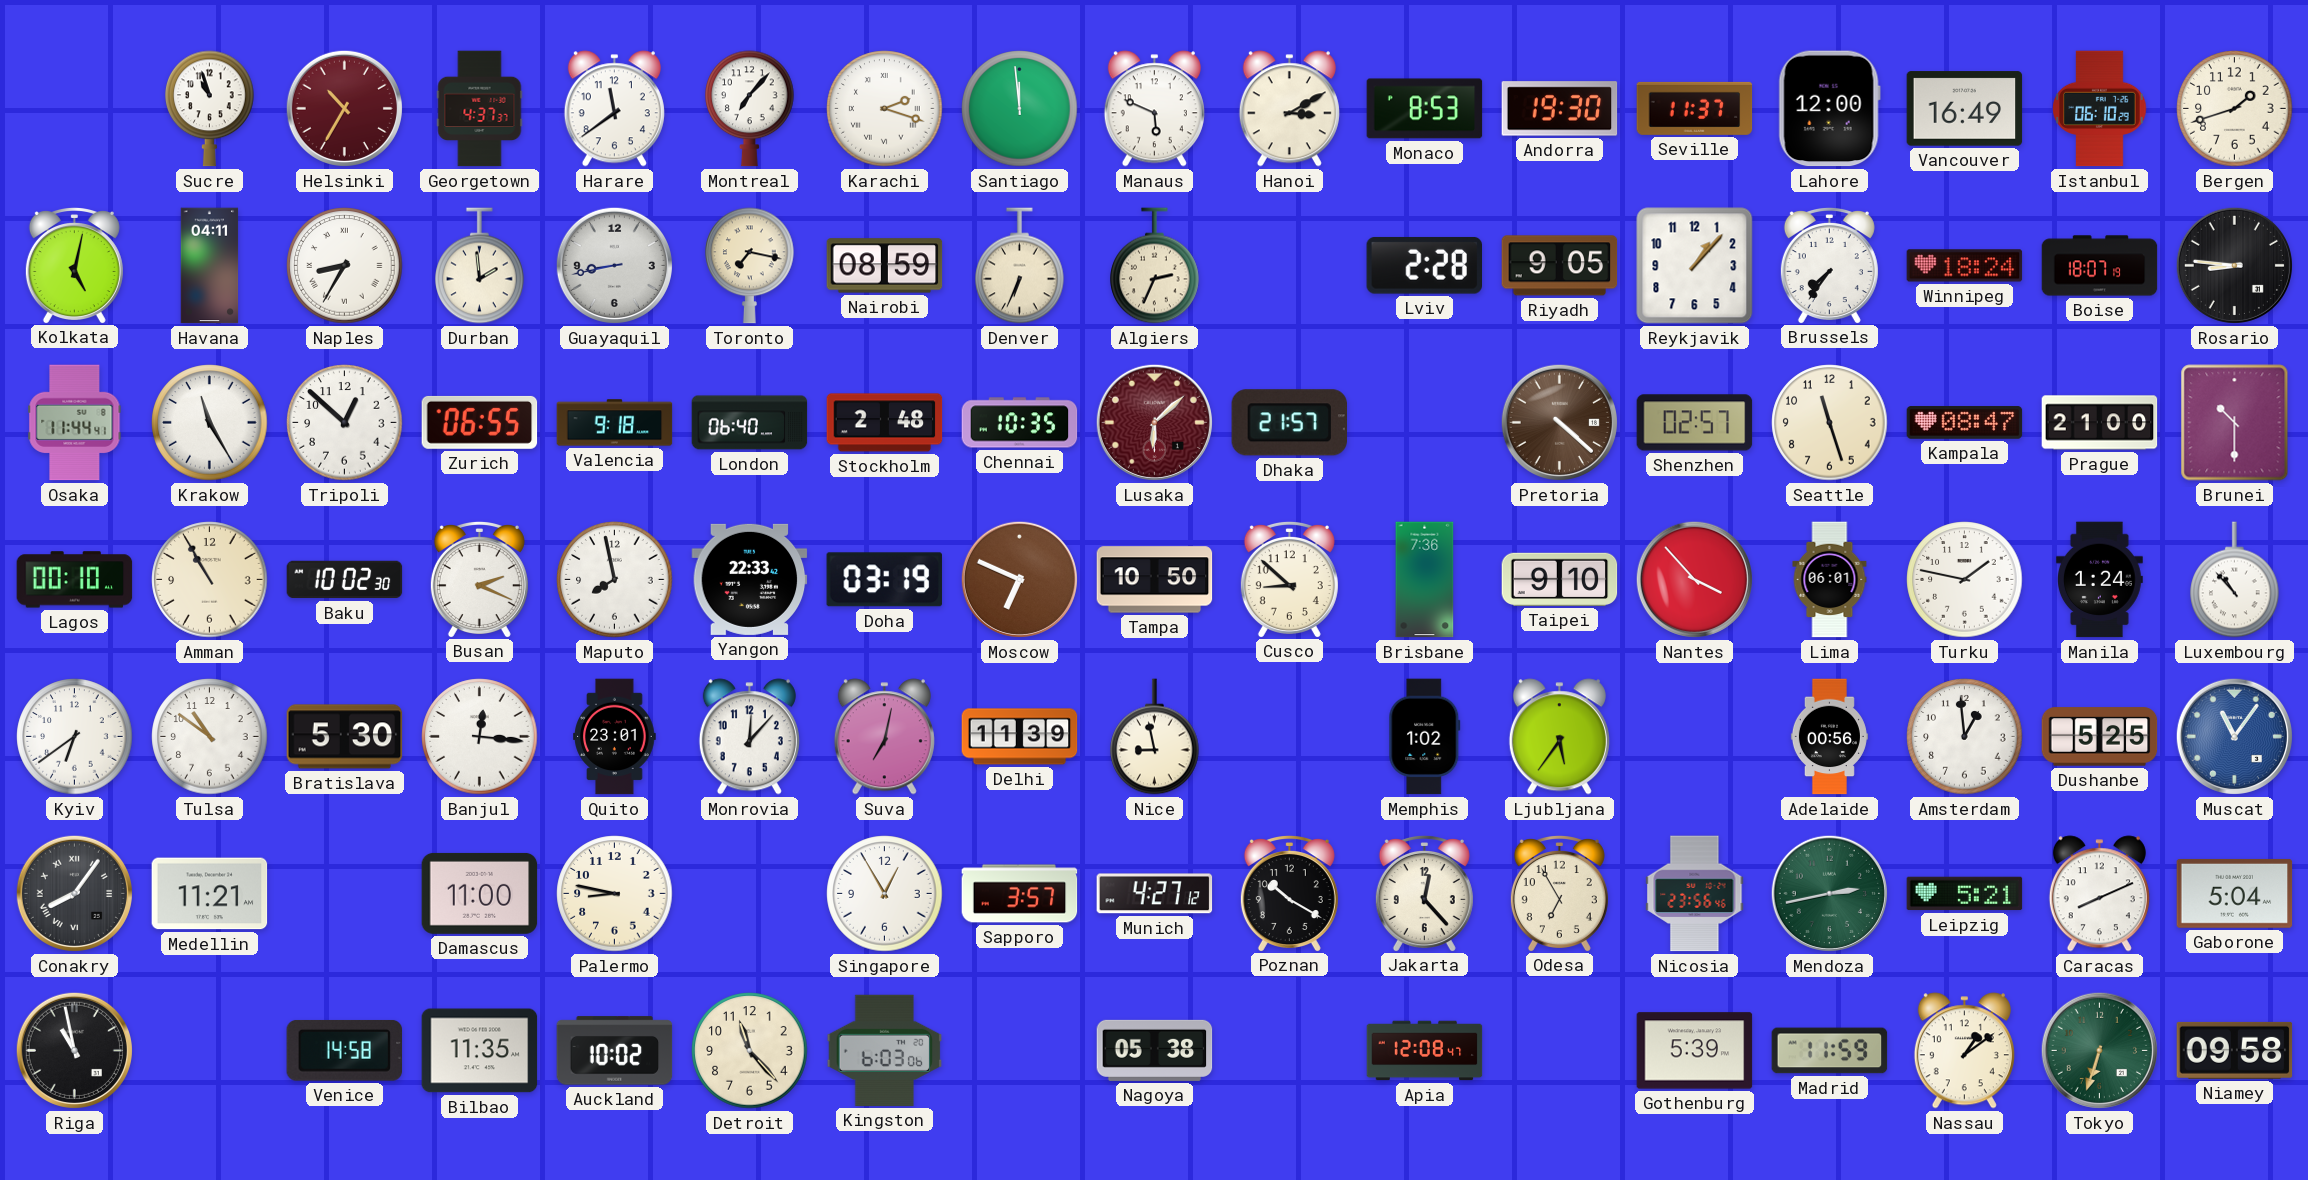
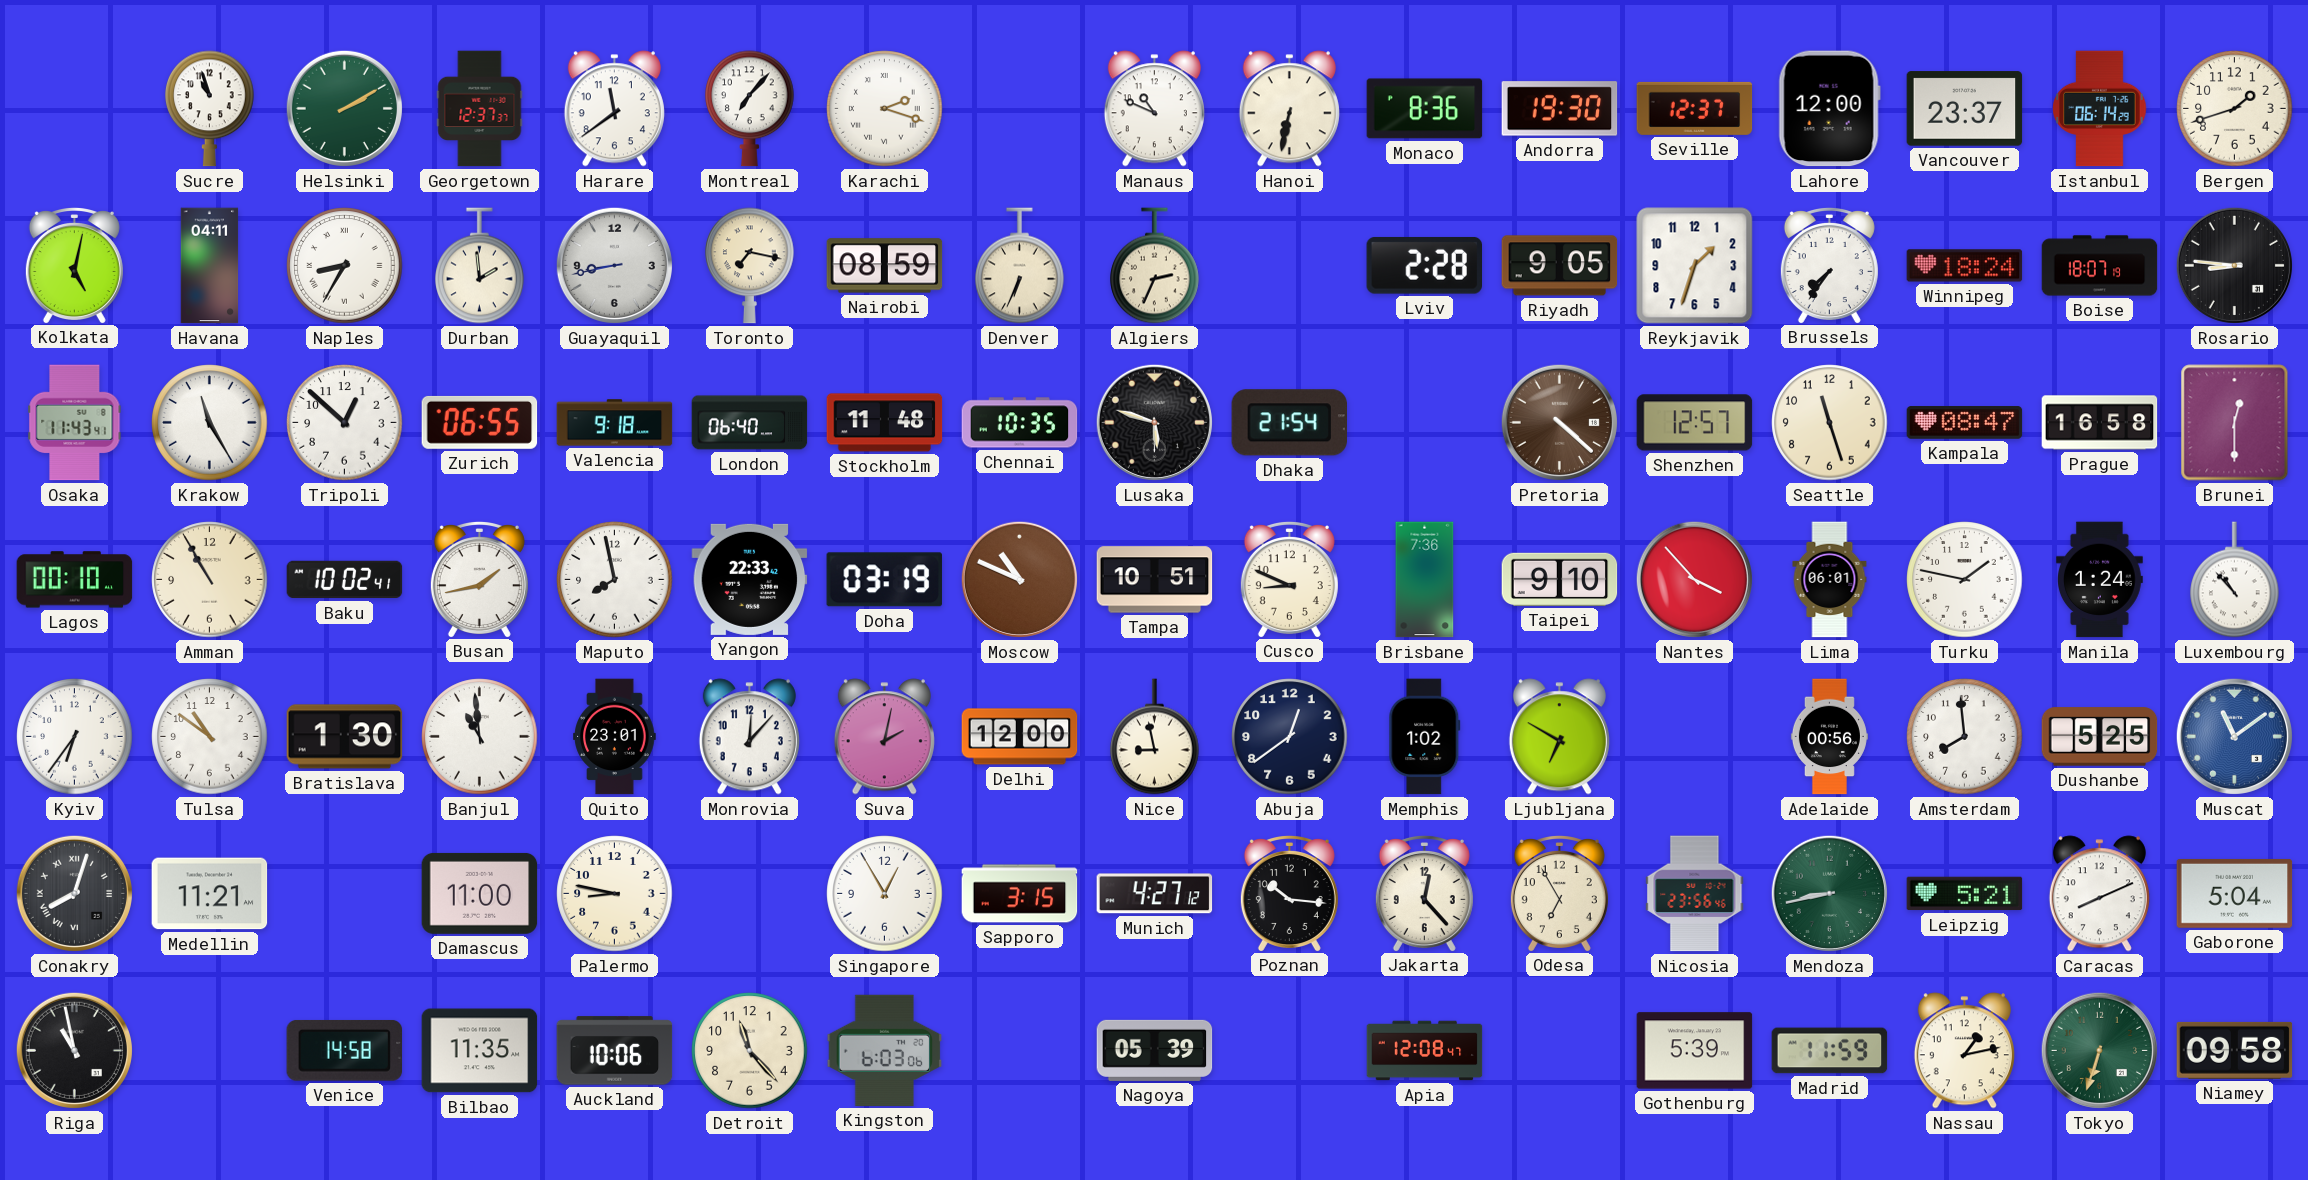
Helsinki: 10:35 -> 2:10 (344, 108)
Helsinki dial: burgundy -> green (344, 108)
Georgetown: 4:37 -> 12:37 (480, 109)
Santiago: 11:59 -> none (1020, 109)
Manaus: 5:49 -> 10:49 (1154, 109)
Hanoi: 3:10 -> 6:32 (1289, 109)
Monaco: 8:53 -> 8:36 (1425, 109)
Seville: 11:37 -> 12:37 (1695, 108)
Vancouver: 16:49 -> 23:37 (1965, 109)
Istanbul: 06:10 -> 06:14 (2100, 109)
Reykjavik: 1:07 -> 1:33 (1695, 266)
Osaka: 11:44 -> 11:43 (75, 423)
Stockholm: 2:48 -> 11:48 (885, 423)
Lusaka: 6:08 -> 5:48 (1154, 422)
Lusaka dial: burgundy -> black (1154, 422)
Dhaka: 21:57 -> 21:54 (1289, 423)
Shenzhen: 02:57 -> 12:57 (1695, 423)
Prague: 21:00 -> 16:58 (2100, 423)
Brunei: 10:30 -> 12:30 (2235, 423)
Baku: 10:02:30 -> 10:02:41 (345, 580)
Busan: 2:19 -> 1:43 (479, 580)
Moscow: 6:49 -> 10:49 (1019, 579)
Tampa: 10:50 -> 10:51 (1155, 580)
Cusco: 8:52 -> 8:49 (1289, 580)
Kyiv: 6:39 -> 6:36 (75, 737)
Bratislava: 5:30 -> 1:30 (345, 737)
Banjul: 12:16 -> 10:59 (480, 737)
Suva: 7:02 -> 2:02 (884, 737)
Delhi: 11:39 -> 12:00 (1020, 737)
Abuja: none -> 12:39 (1290, 737)
Ljubljana: 5:36 -> 6:50 (1559, 737)
Amsterdam: 12:59 -> 7:59 (1965, 737)
Muscat: 11:06 -> 11:09 (2234, 736)
Conakry: 8:06 -> 8:03 (74, 893)
Sapporo: 3:57 -> 3:15 (1020, 894)
Poznan: 10:20 -> 10:16 (1289, 894)
Mendoza: 2:43 -> 8:43 (1829, 893)
Auckland: 10:02 -> 10:06 (615, 1051)
Nagoya: 05:38 -> 05:39 (1155, 1050)
Nassau: 1:09 -> 1:13 (1964, 1051)
